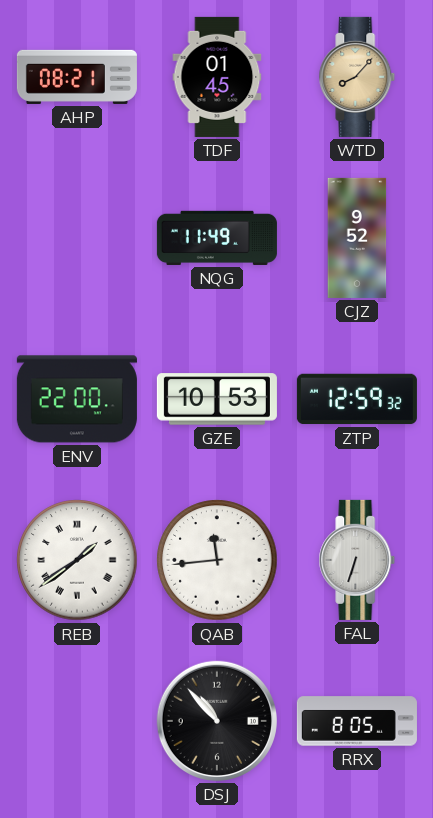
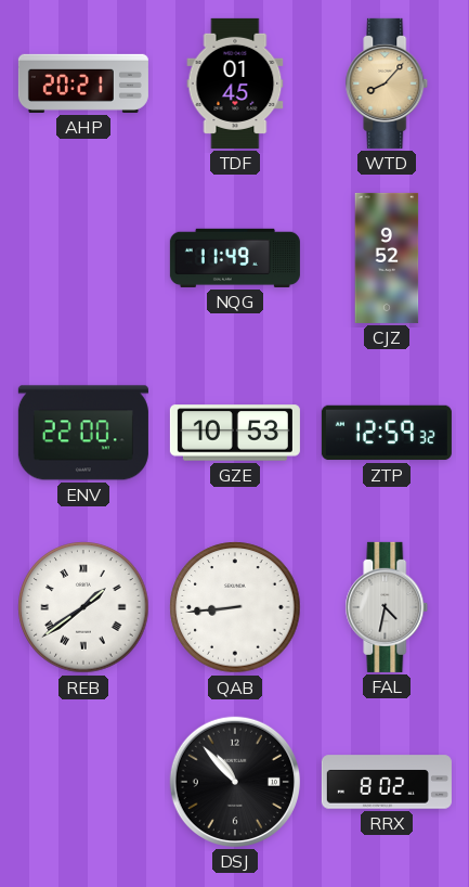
AHP: 08:21 -> 20:21 (83, 83)
QAB: 11:44 -> 8:44 (235, 607)
FAL: 6:33 -> 4:32 (387, 607)
RRX: 8:05 -> 8:02 (387, 782)
